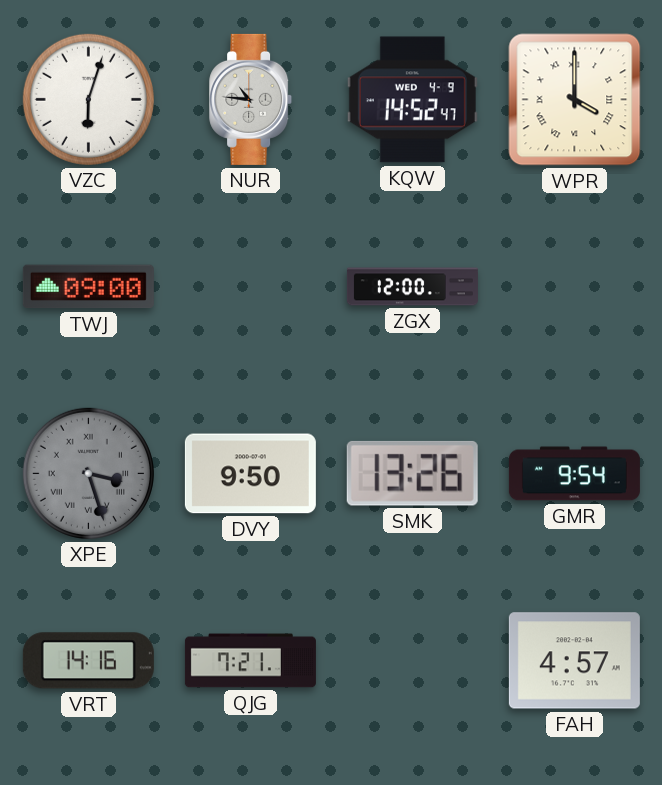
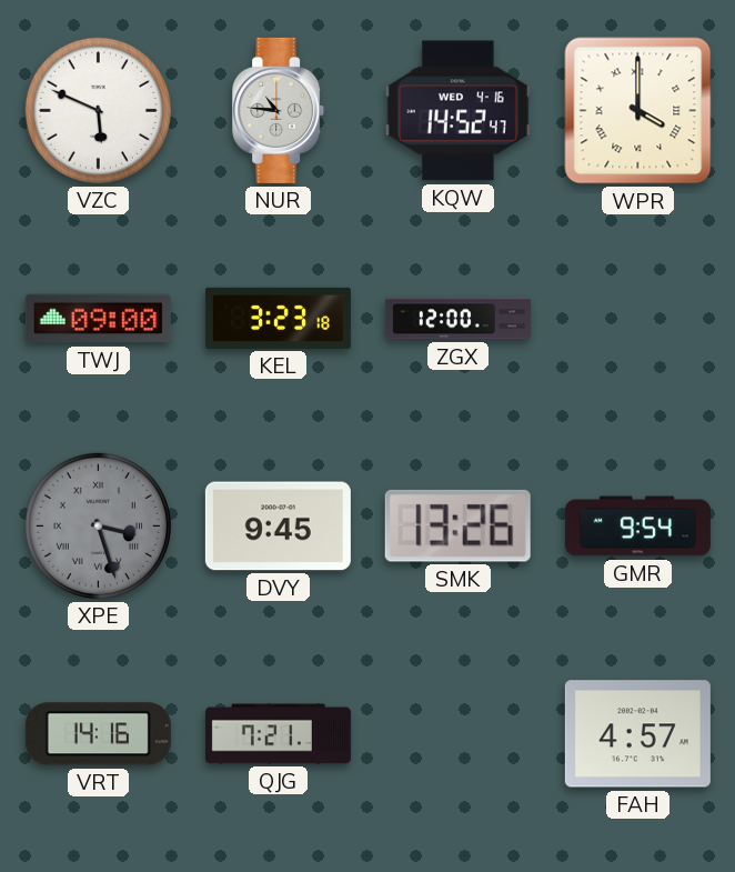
VZC: 6:03 -> 5:49 (98, 110)
KQW date: WED 4-9 -> WED 4-16 (457, 111)
KEL: none -> 3:23 (278, 318)
DVY: 9:50 -> 9:45 (278, 527)
